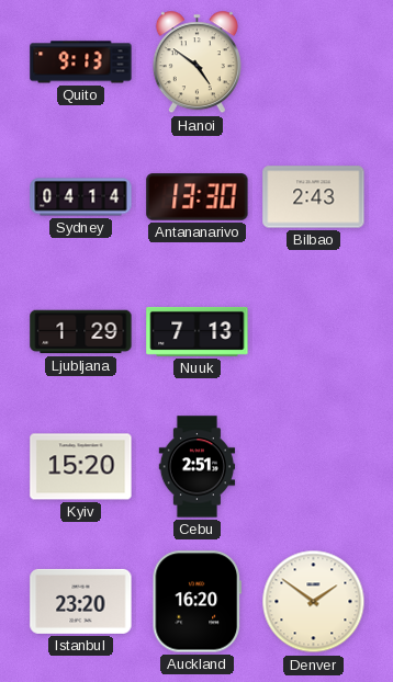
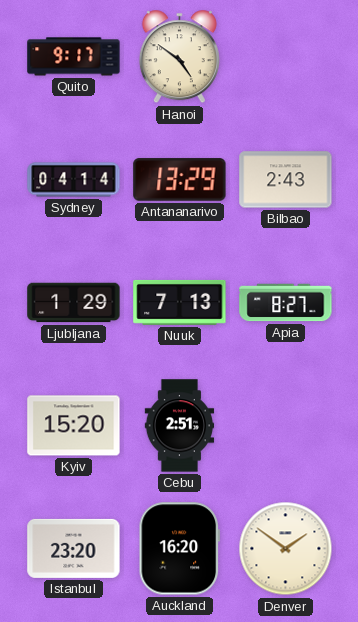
Quito: 9:13 -> 9:17 (74, 57)
Antananarivo: 13:30 -> 13:29 (180, 180)
Apia: none -> 8:27 (286, 303)
